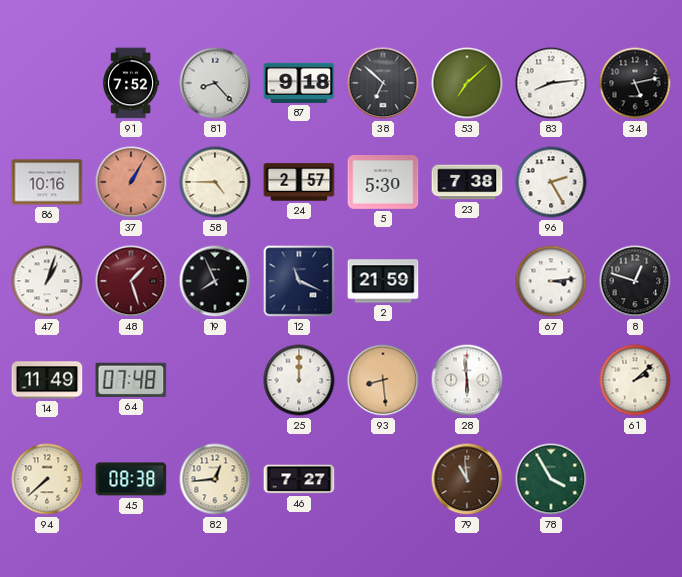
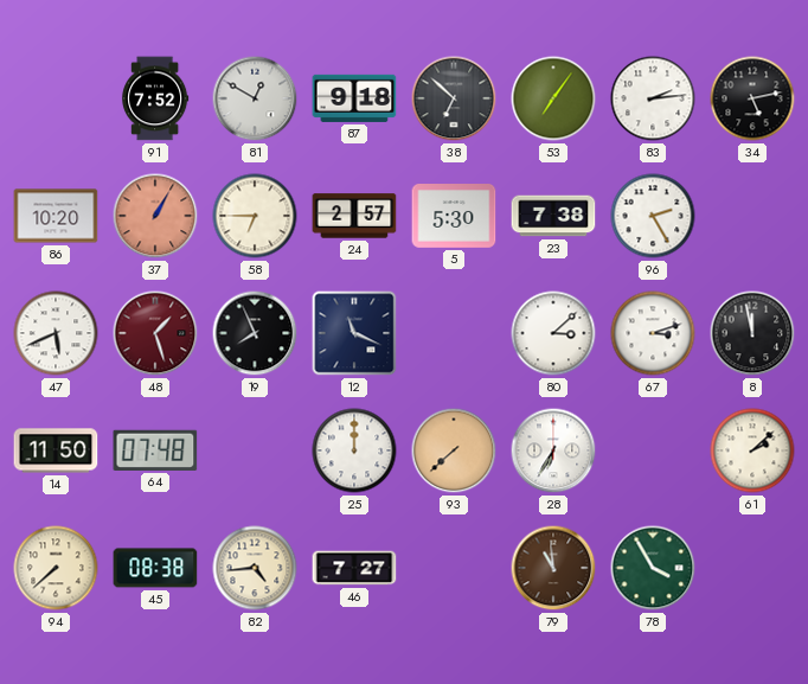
81: 8:23 -> 12:50 (255, 98)
53: 7:08 -> 7:06 (553, 98)
83: 8:14 -> 2:14 (653, 98)
86: 10:16 -> 10:20 (56, 216)
58: 4:45 -> 6:45 (255, 216)
47: 1:03 -> 5:41 (56, 333)
2: 21:59 -> none (383, 281)
80: none -> 3:08 (553, 333)
67: 3:14 -> 3:12 (653, 333)
8: 12:48 -> 11:58 (752, 333)
14: 11:49 -> 11:50 (56, 450)
93: 8:29 -> 7:38 (454, 450)
28: 5:59 -> 6:35 (553, 450)
82: 12:44 -> 4:44 (255, 568)
